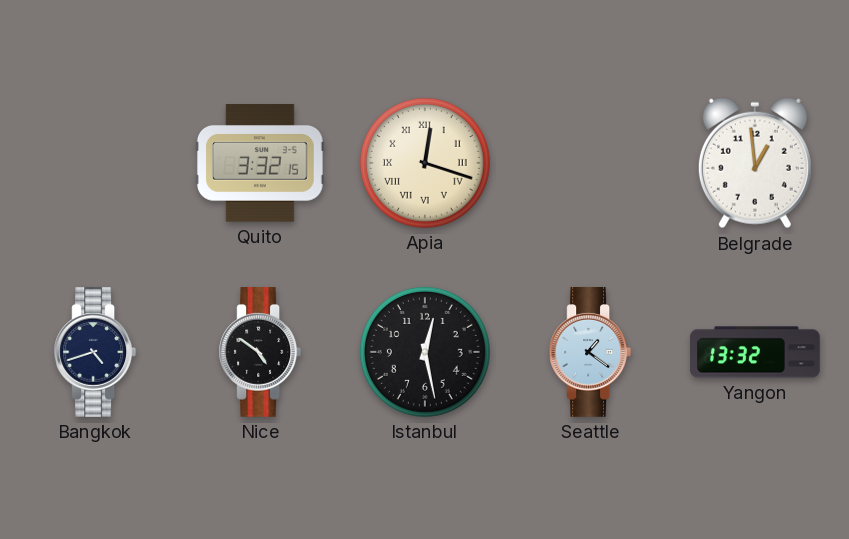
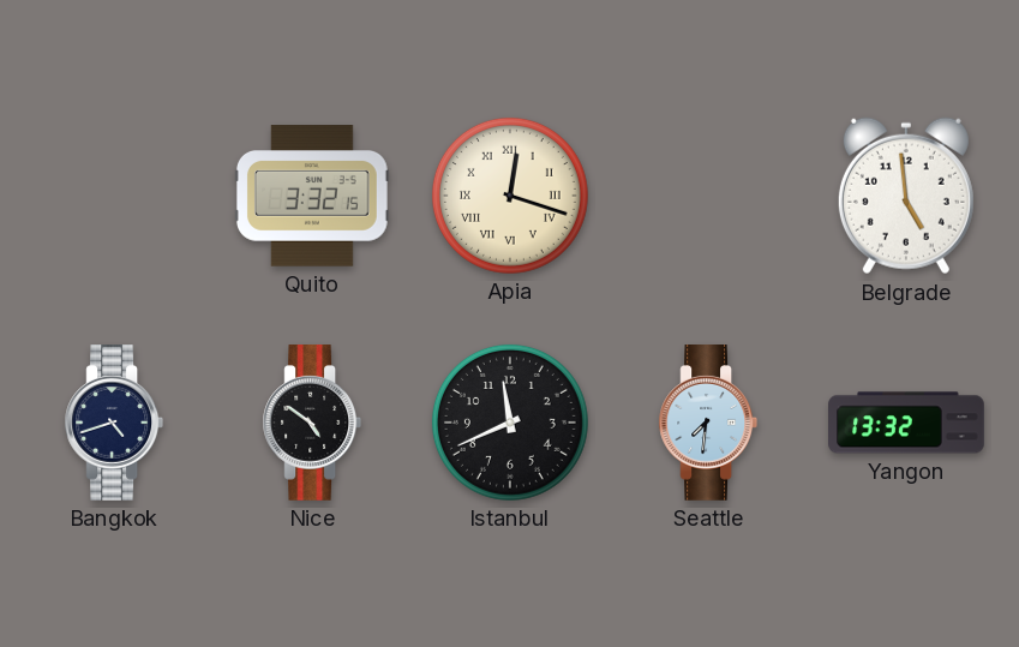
Belgrade: 12:59 -> 4:59 (906, 196)
Istanbul: 12:28 -> 11:41 (510, 423)
Seattle: 1:21 -> 7:31 (707, 424)
